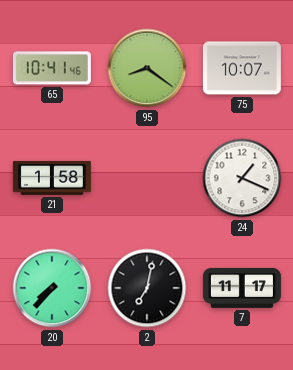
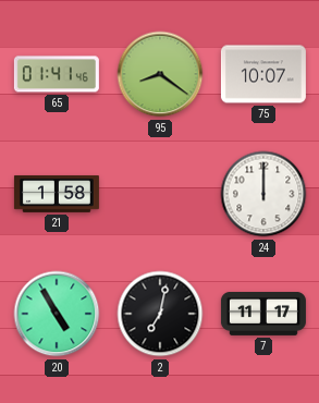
65: 10:41 -> 01:41 (57, 74)
24: 1:19 -> 12:00 (263, 194)
20: 7:37 -> 4:55 (57, 314)
